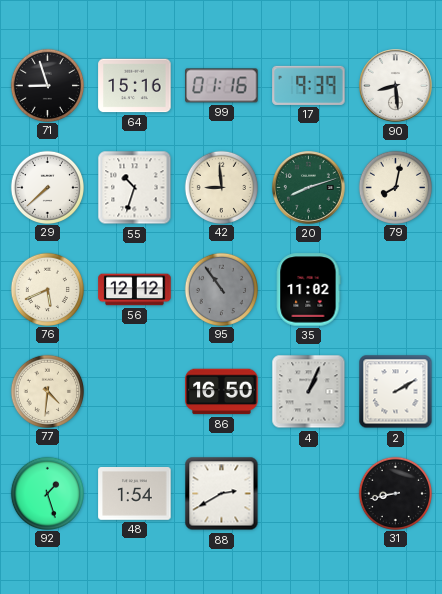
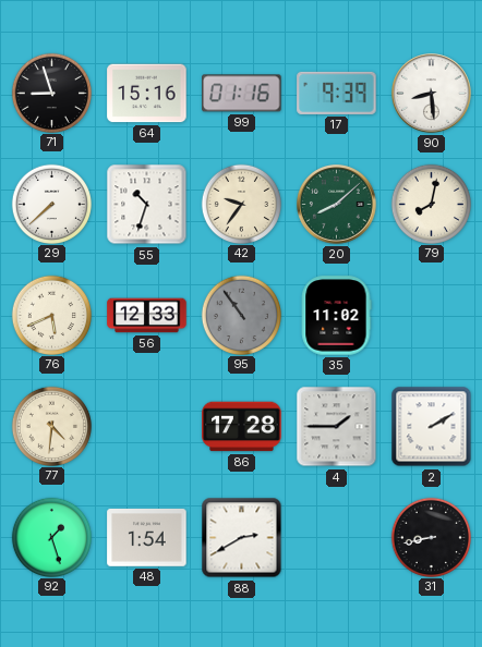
42: 8:59 -> 9:36 (241, 204)
20: 8:12 -> 8:08 (337, 205)
56: 12:12 -> 12:33 (147, 316)
86: 16:50 -> 17:28 (242, 427)
4: 1:04 -> 1:45 (337, 427)
